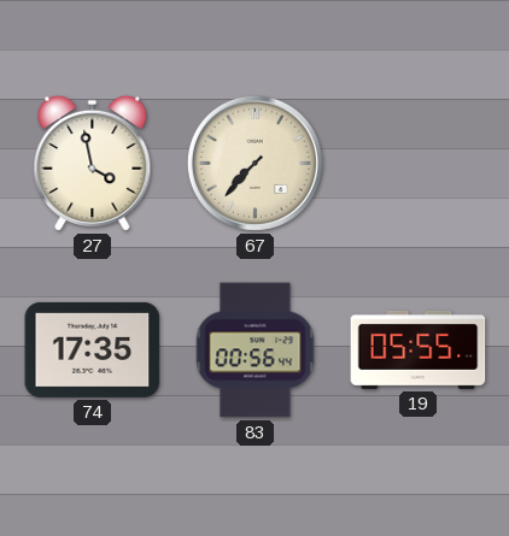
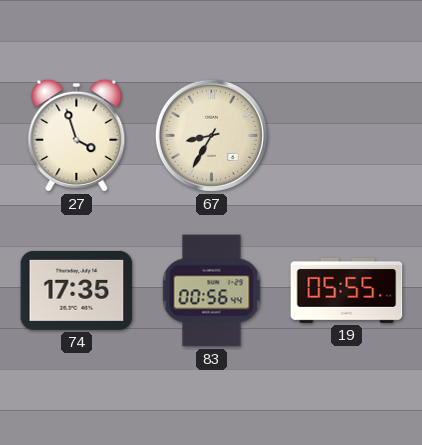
27: 3:58 -> 3:57 (77, 135)
67: 7:37 -> 8:35 (211, 135)
